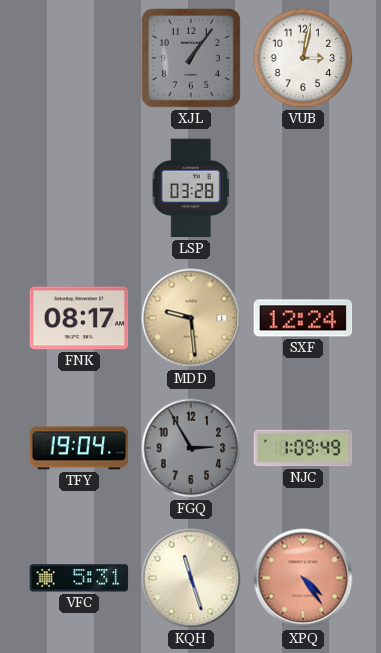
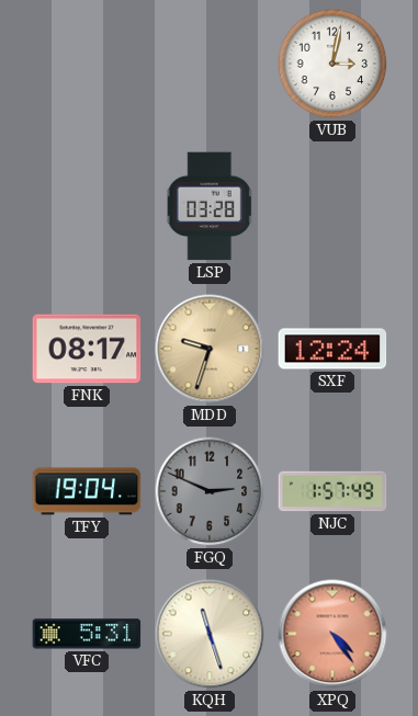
XJL: 1:06 -> none (191, 58)
MDD: 9:29 -> 9:33 (210, 349)
FGQ: 2:55 -> 2:49 (210, 491)
NJC: 1:09 -> 1:57 (332, 491)
